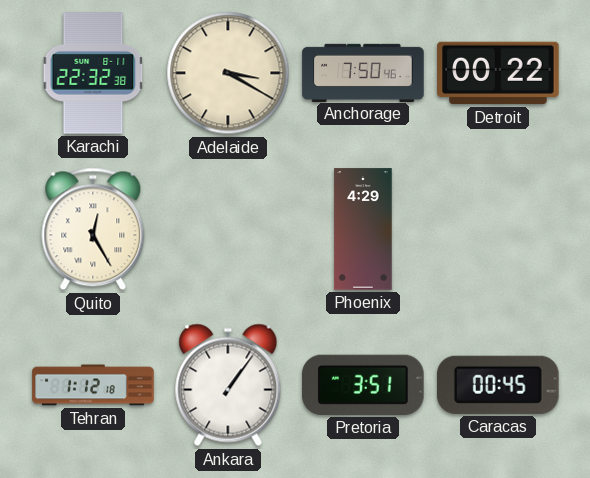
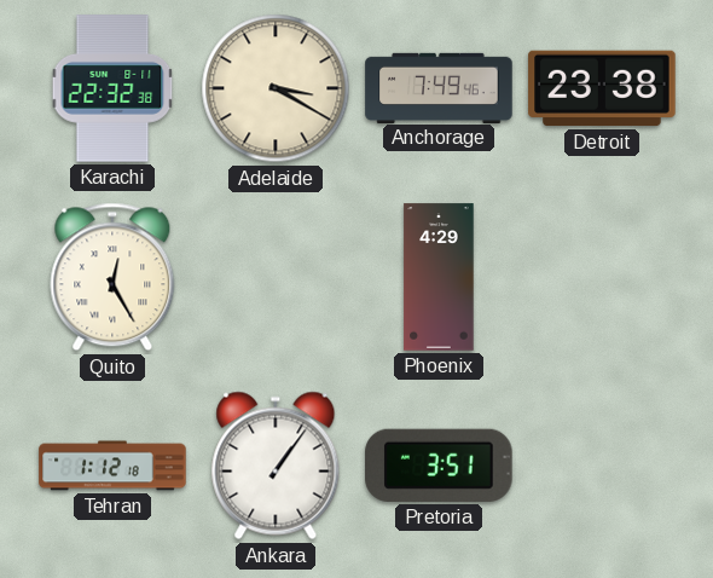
Anchorage: 7:50 -> 7:49 (439, 87)
Detroit: 00:22 -> 23:38 (602, 88)
Caracas: 00:45 -> none (499, 385)
